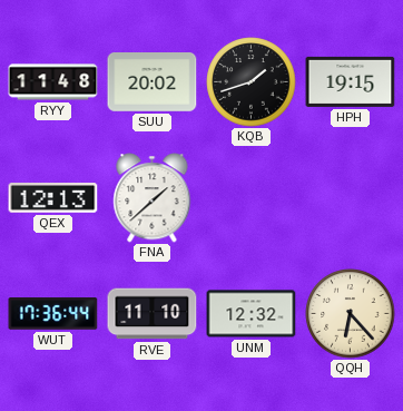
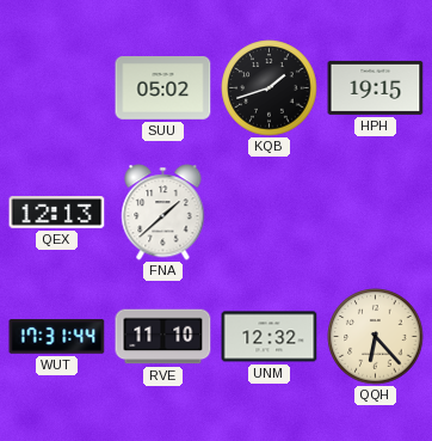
RYY: 11:48 -> none (53, 82)
SUU: 20:02 -> 05:02 (163, 88)
WUT: 17:36 -> 17:31 (57, 337)
